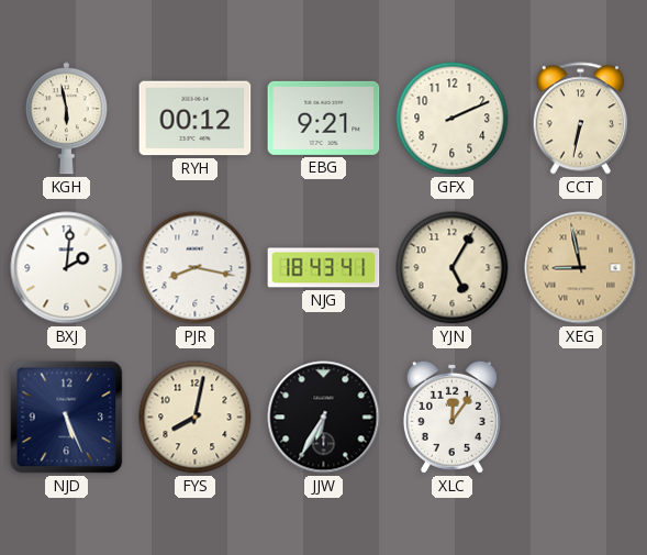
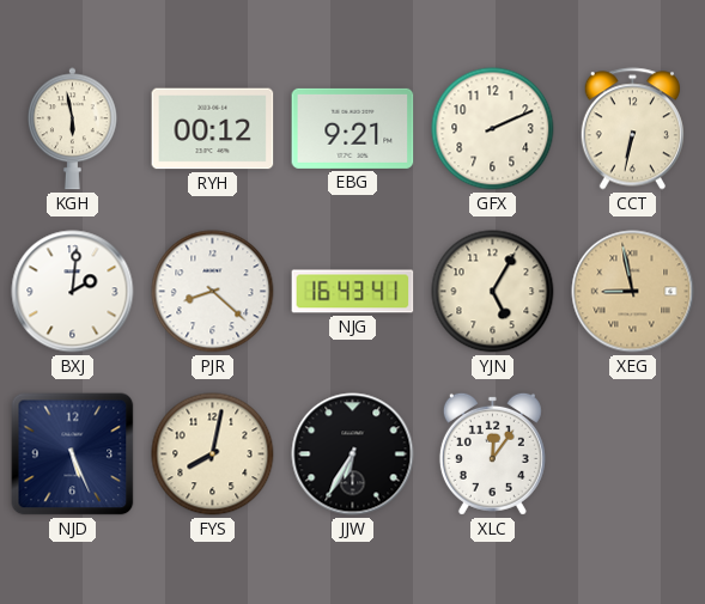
PJR: 8:17 -> 8:22 (213, 292)
NJG: 18:43 -> 16:43 (353, 292)
